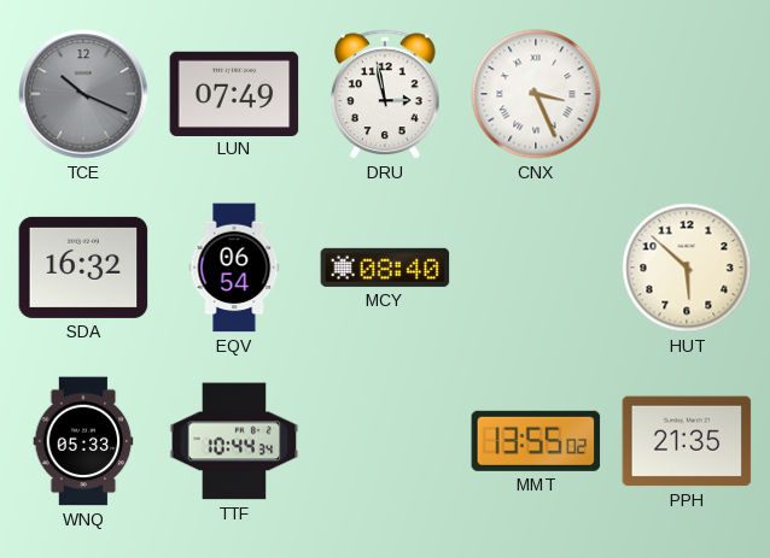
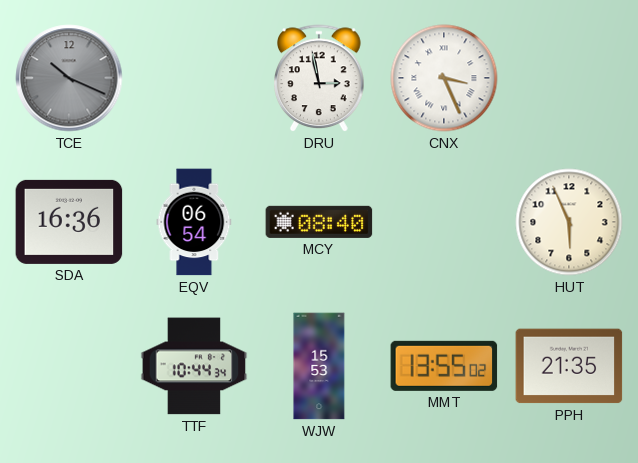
LUN: 07:49 -> none (234, 93)
SDA: 16:32 -> 16:36 (69, 222)
HUT: 5:52 -> 5:56 (569, 222)
WNQ: 05:33 -> none (83, 441)
WJW: none -> 15:53 (319, 366)
